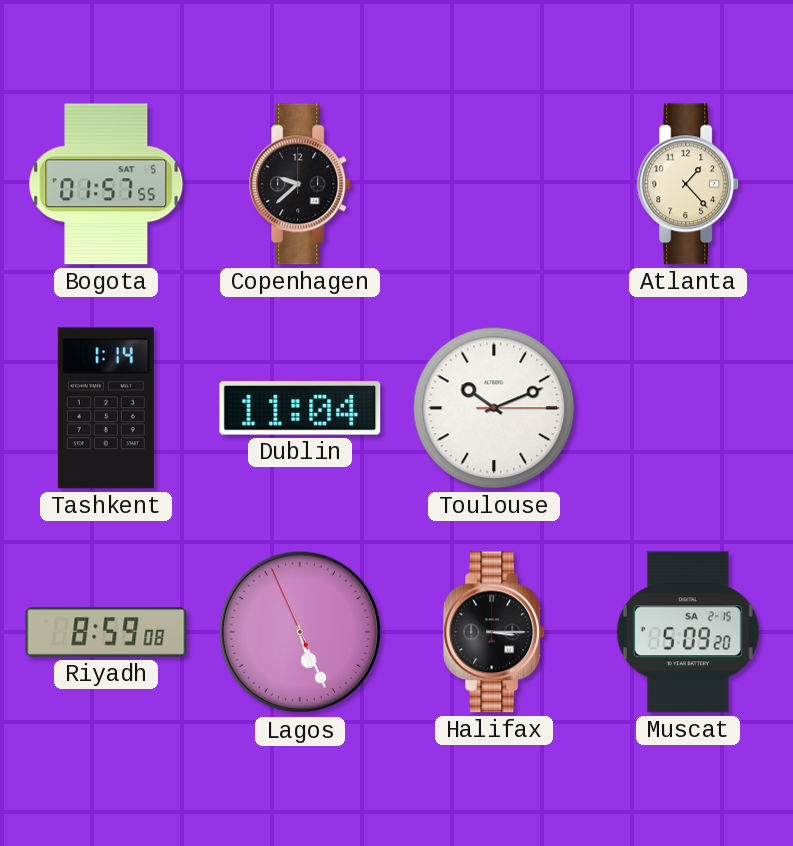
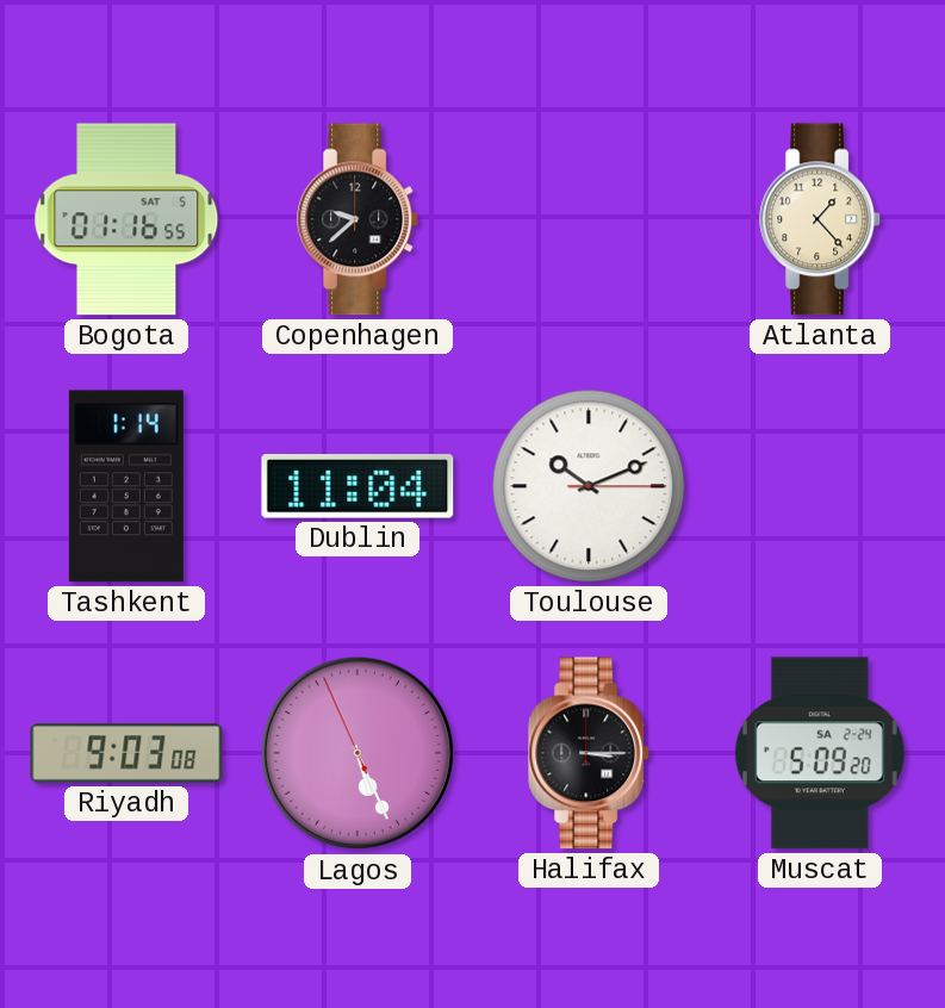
Bogota: 01:57 -> 01:16 (126, 219)
Riyadh: 8:59 -> 9:03 (126, 753)
Muscat date: SA 2-15 -> SA 2-24 (820, 753)
